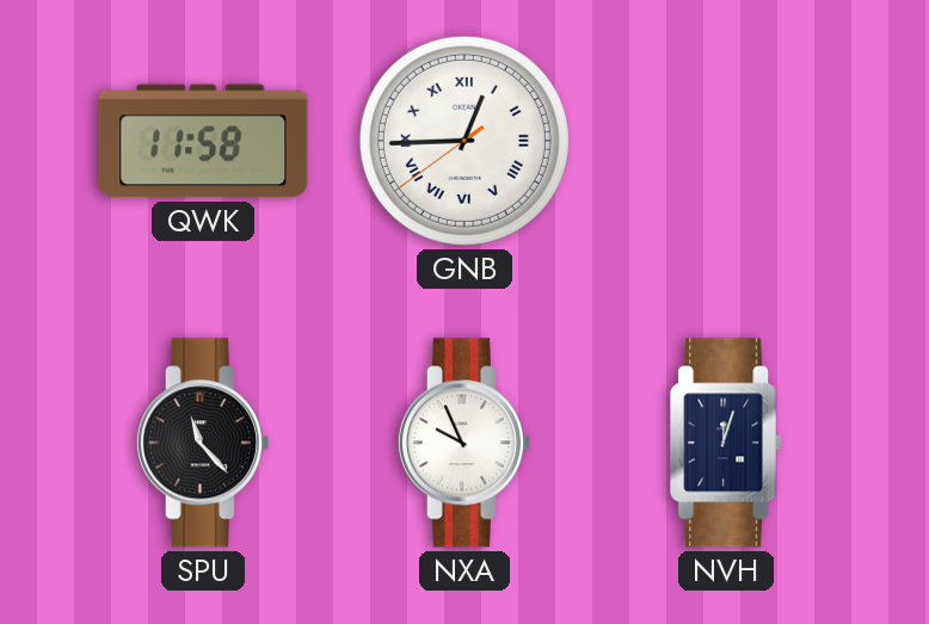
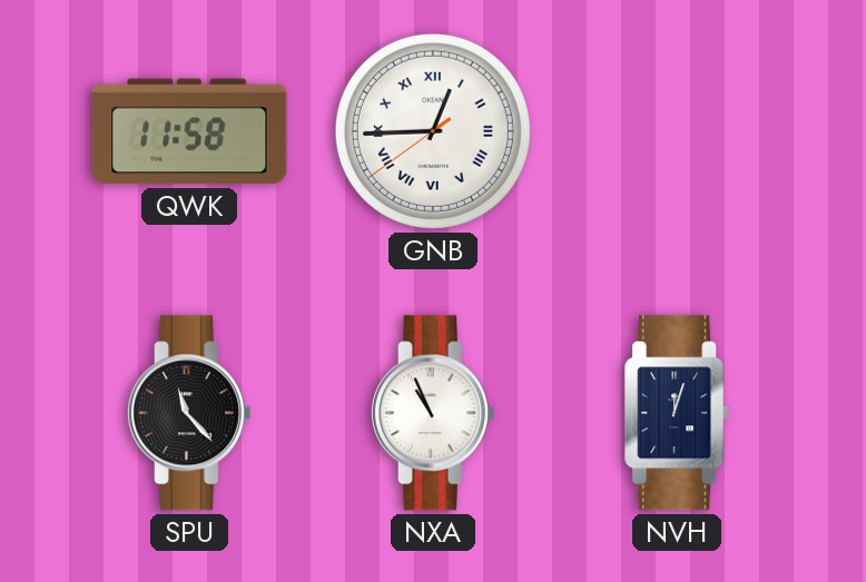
NXA: 9:56 -> 10:56 (432, 413)
